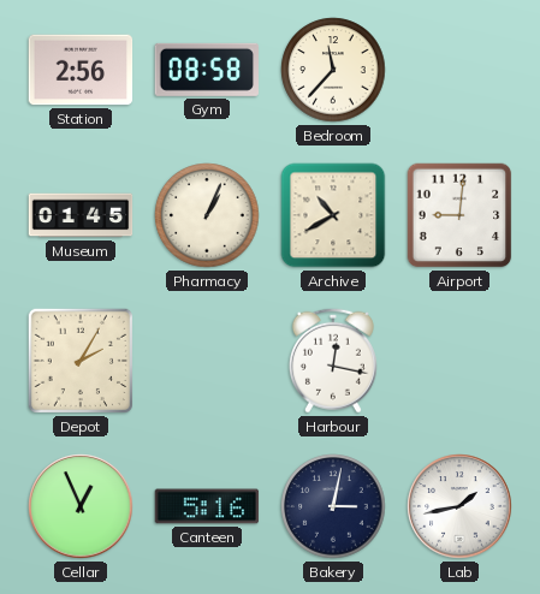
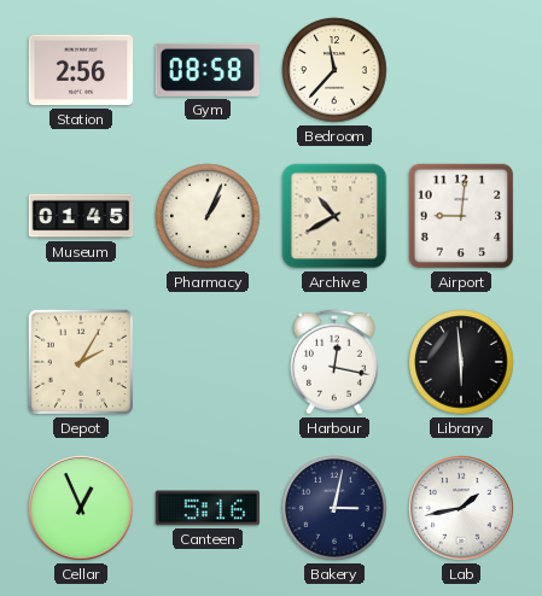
Library: none -> 5:59 (461, 362)
